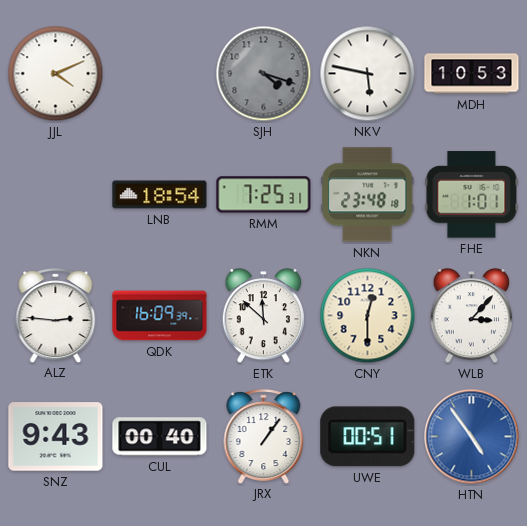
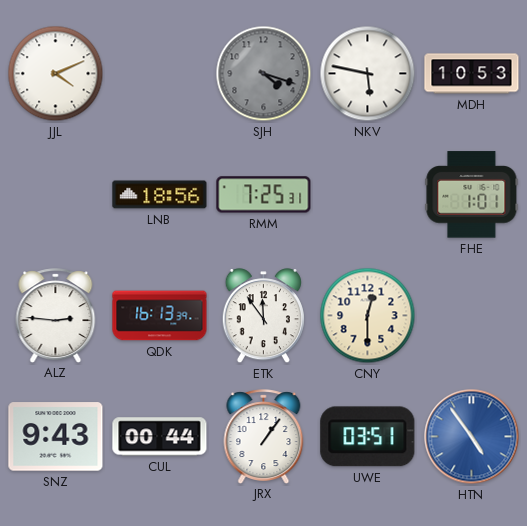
LNB: 18:54 -> 18:56 (160, 195)
NKN: 23:48 -> none (368, 195)
QDK: 16:09 -> 16:13 (160, 316)
ETK: 11:52 -> 11:54 (263, 316)
WLB: 3:07 -> none (471, 316)
CUL: 00:40 -> 00:44 (160, 437)
UWE: 00:51 -> 03:51 (368, 437)
